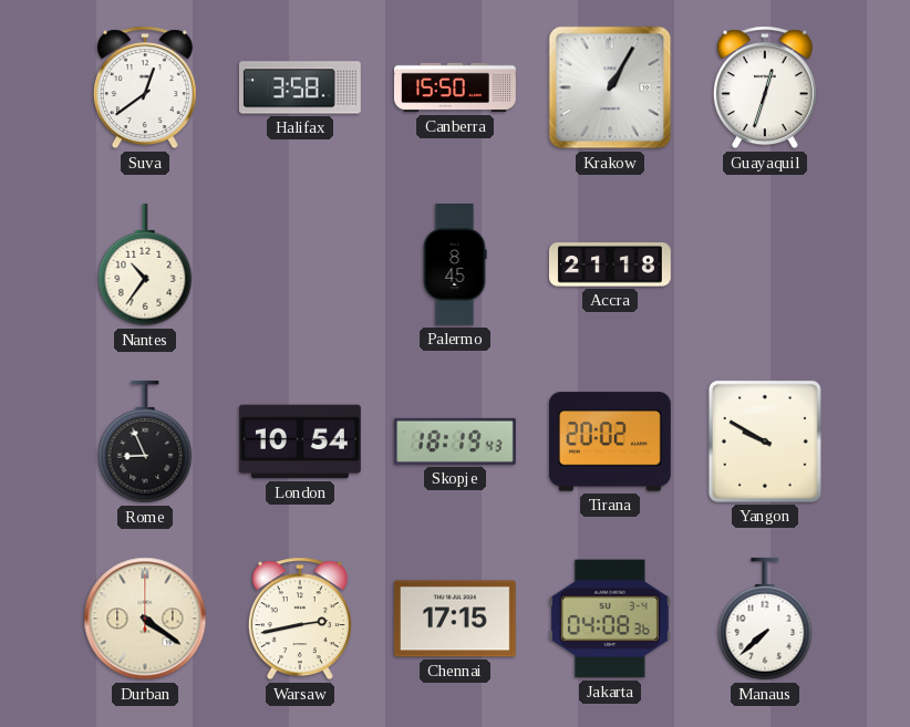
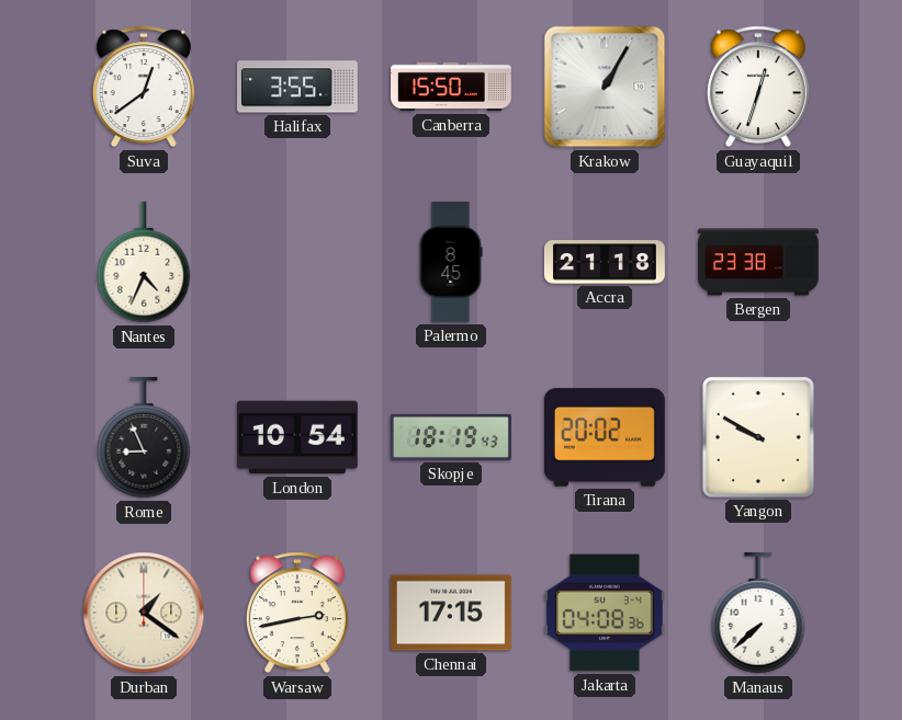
Halifax: 3:58 -> 3:55 (297, 87)
Nantes: 10:36 -> 4:34 (144, 262)
Bergen: none -> 23:38 (759, 262)
Durban: 4:21 -> 1:21 (144, 613)
